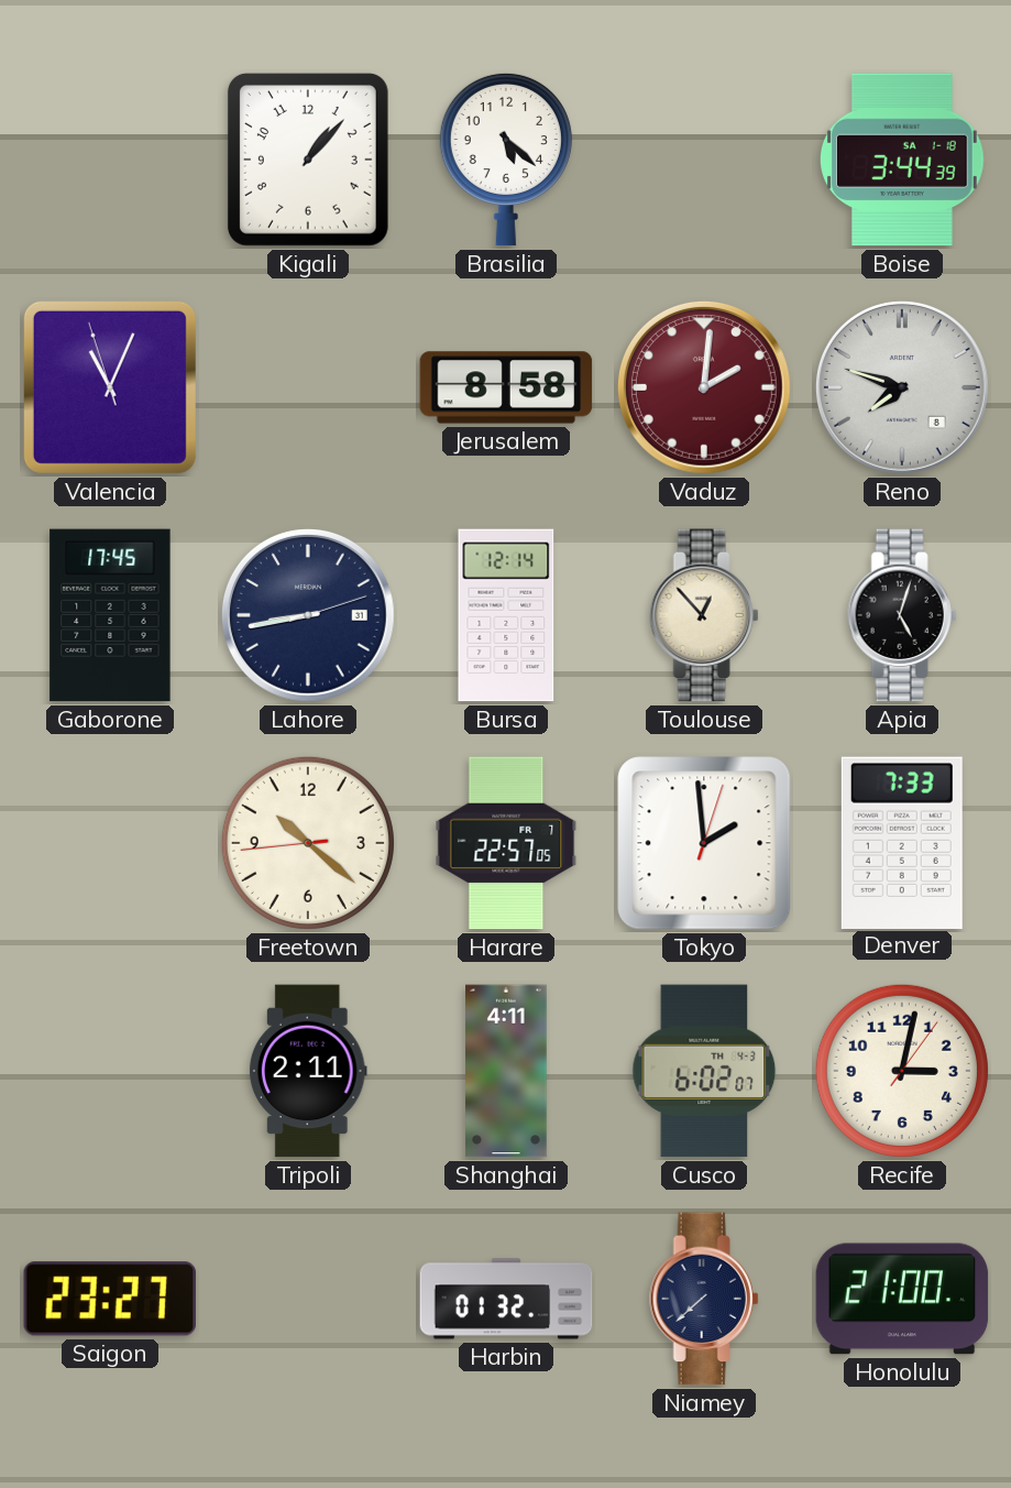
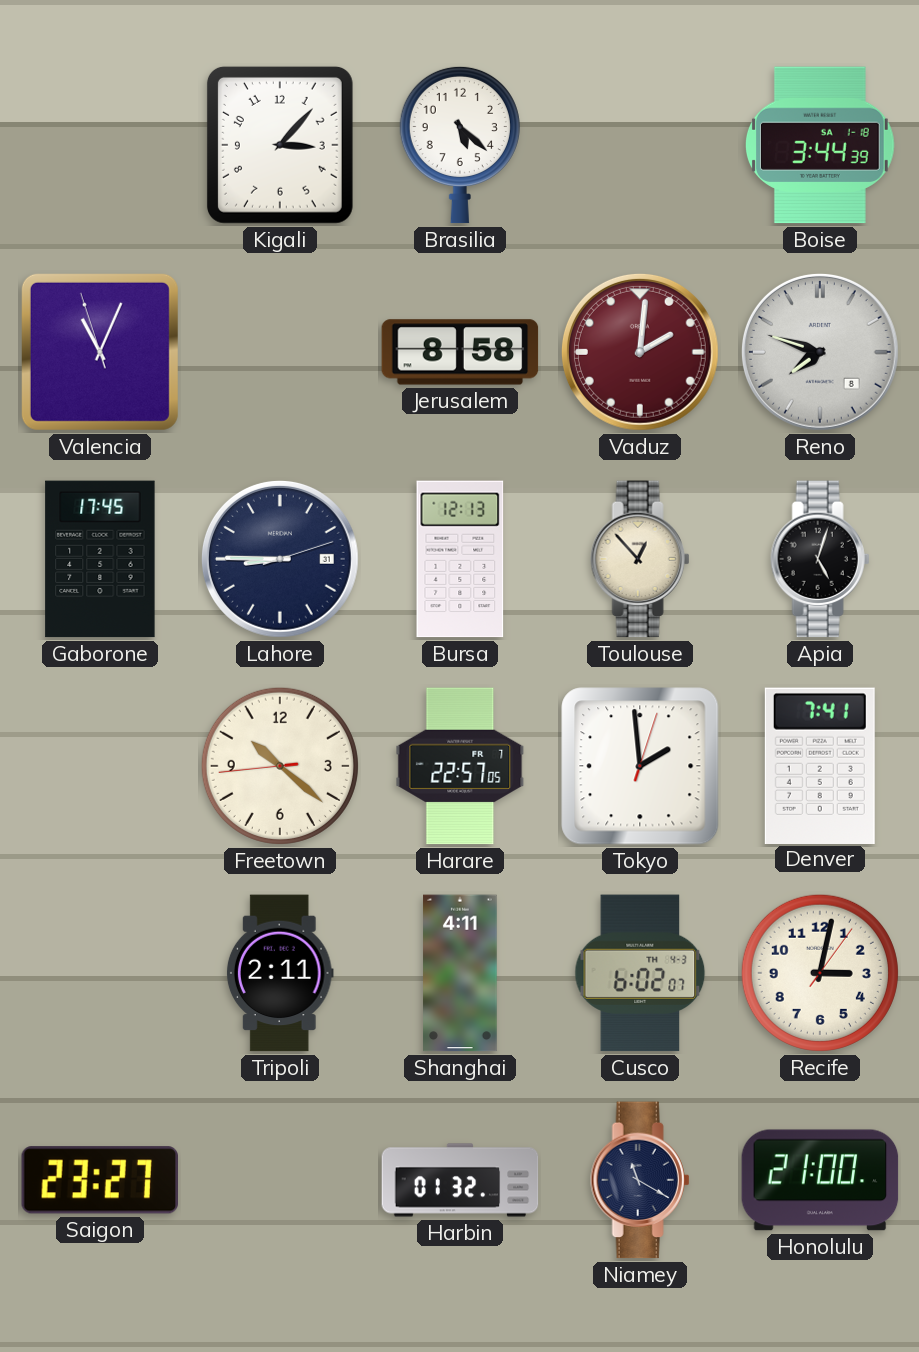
Kigali: 1:07 -> 3:07 (280, 145)
Lahore: 8:43 -> 8:45 (280, 559)
Bursa: 12:14 -> 12:13 (460, 559)
Denver: 7:33 -> 7:41 (820, 765)
Niamey: 7:38 -> 11:20 (640, 1180)
